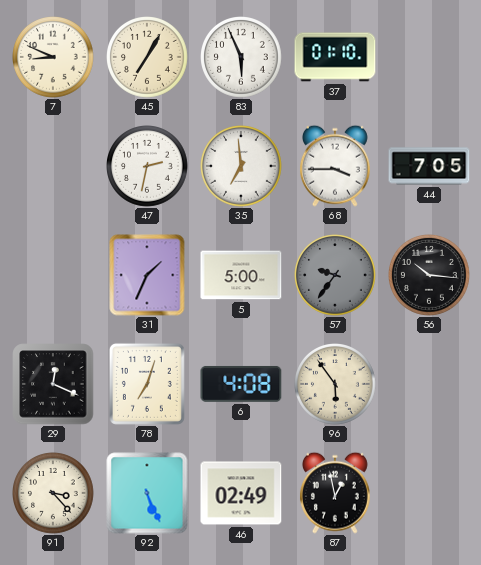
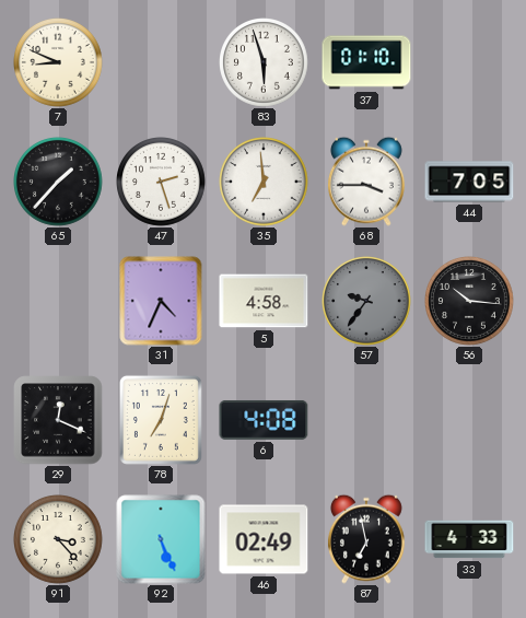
45: 7:05 -> none (148, 58)
83: 5:56 -> 5:57 (265, 63)
65: none -> 1:37 (59, 183)
47: 2:32 -> 2:27 (162, 183)
31: 1:34 -> 4:34 (161, 301)
5: 5:00 -> 4:58 (264, 301)
96: 5:54 -> none (336, 385)
87: 12:58 -> 6:58 (366, 539)
33: none -> 4:33 (469, 539)
